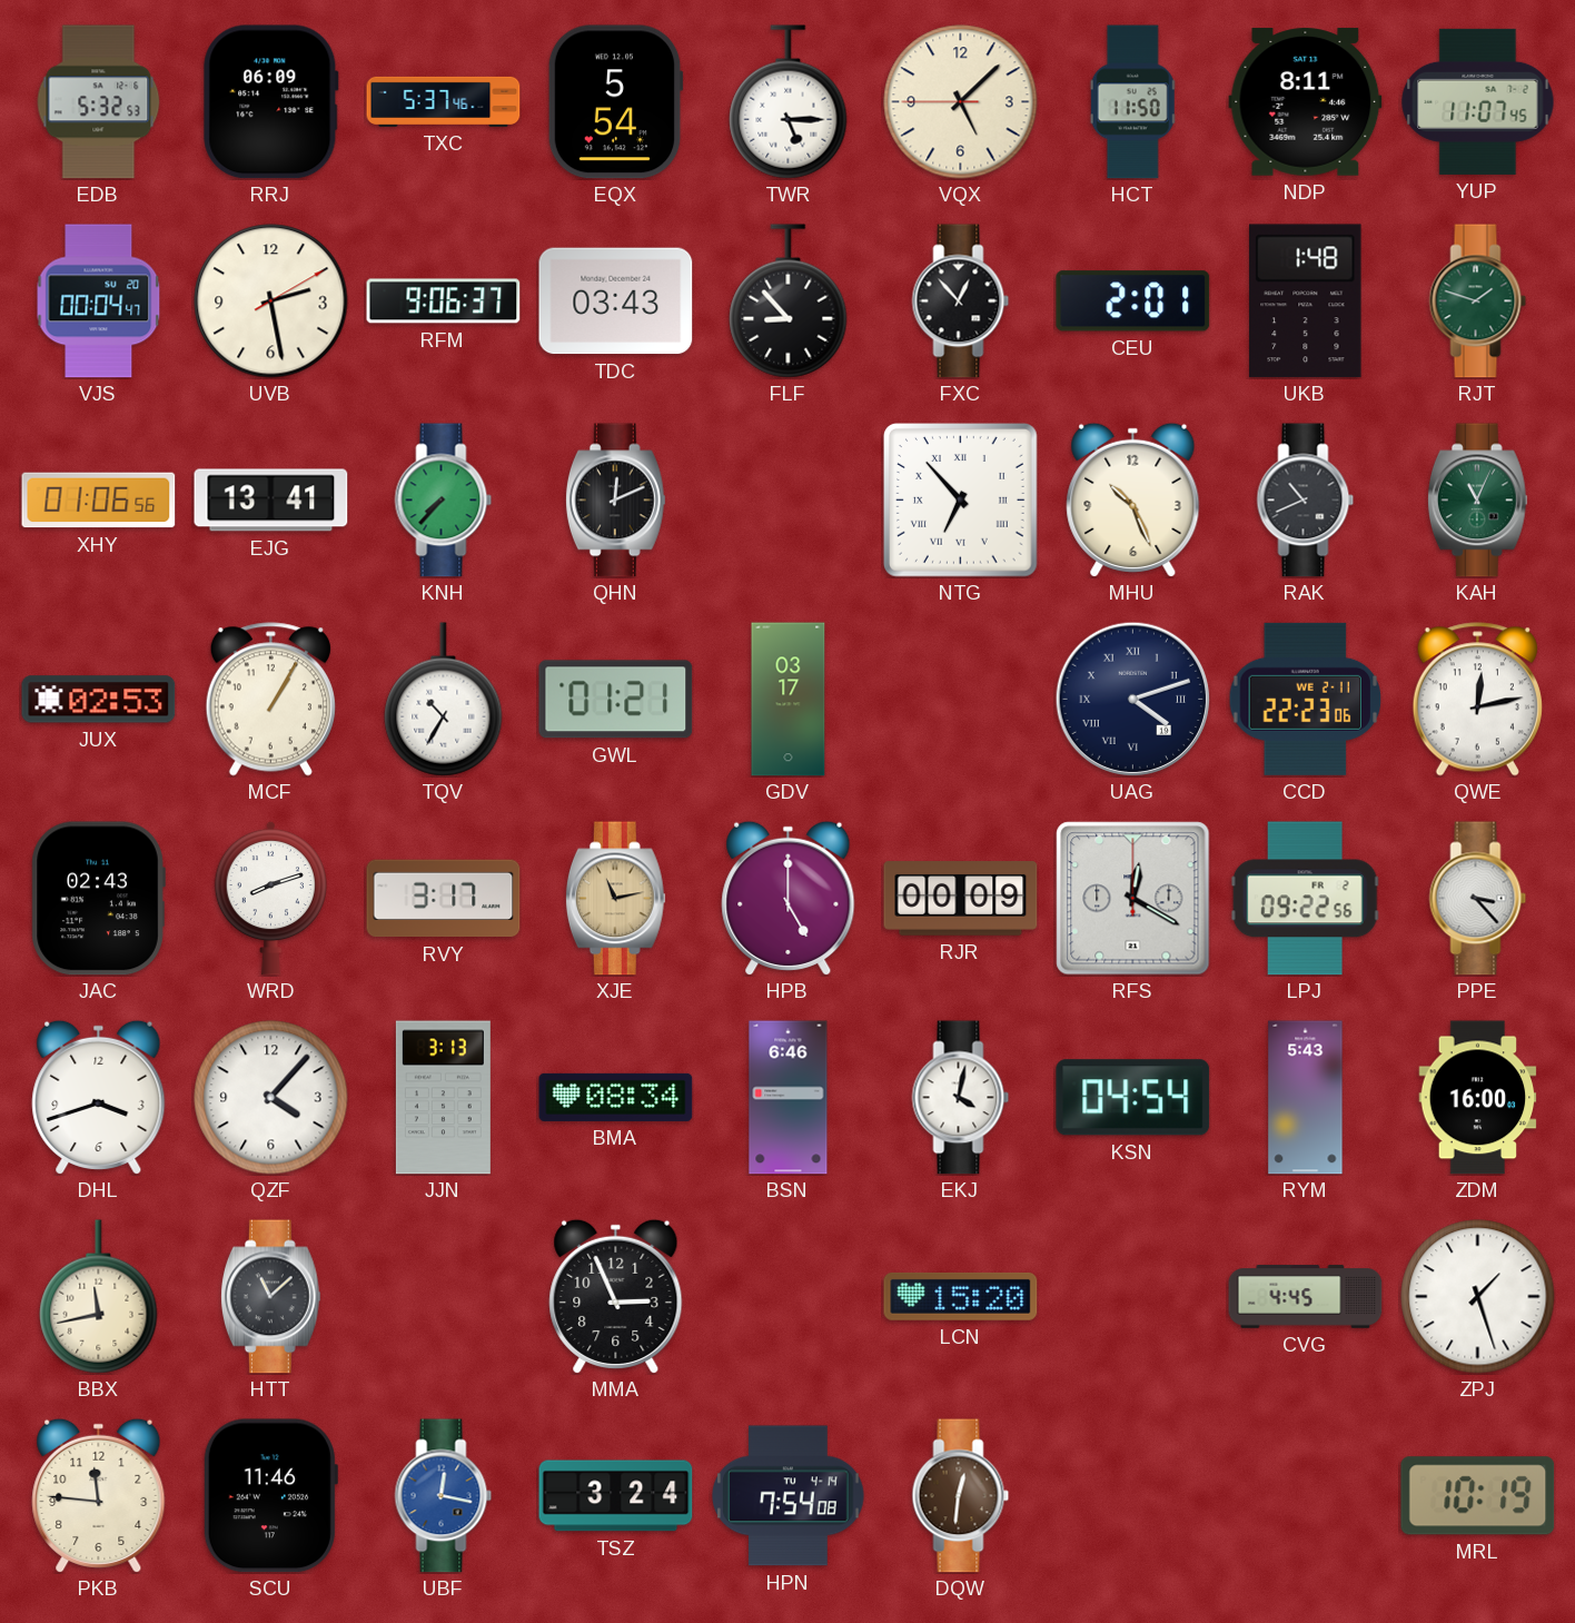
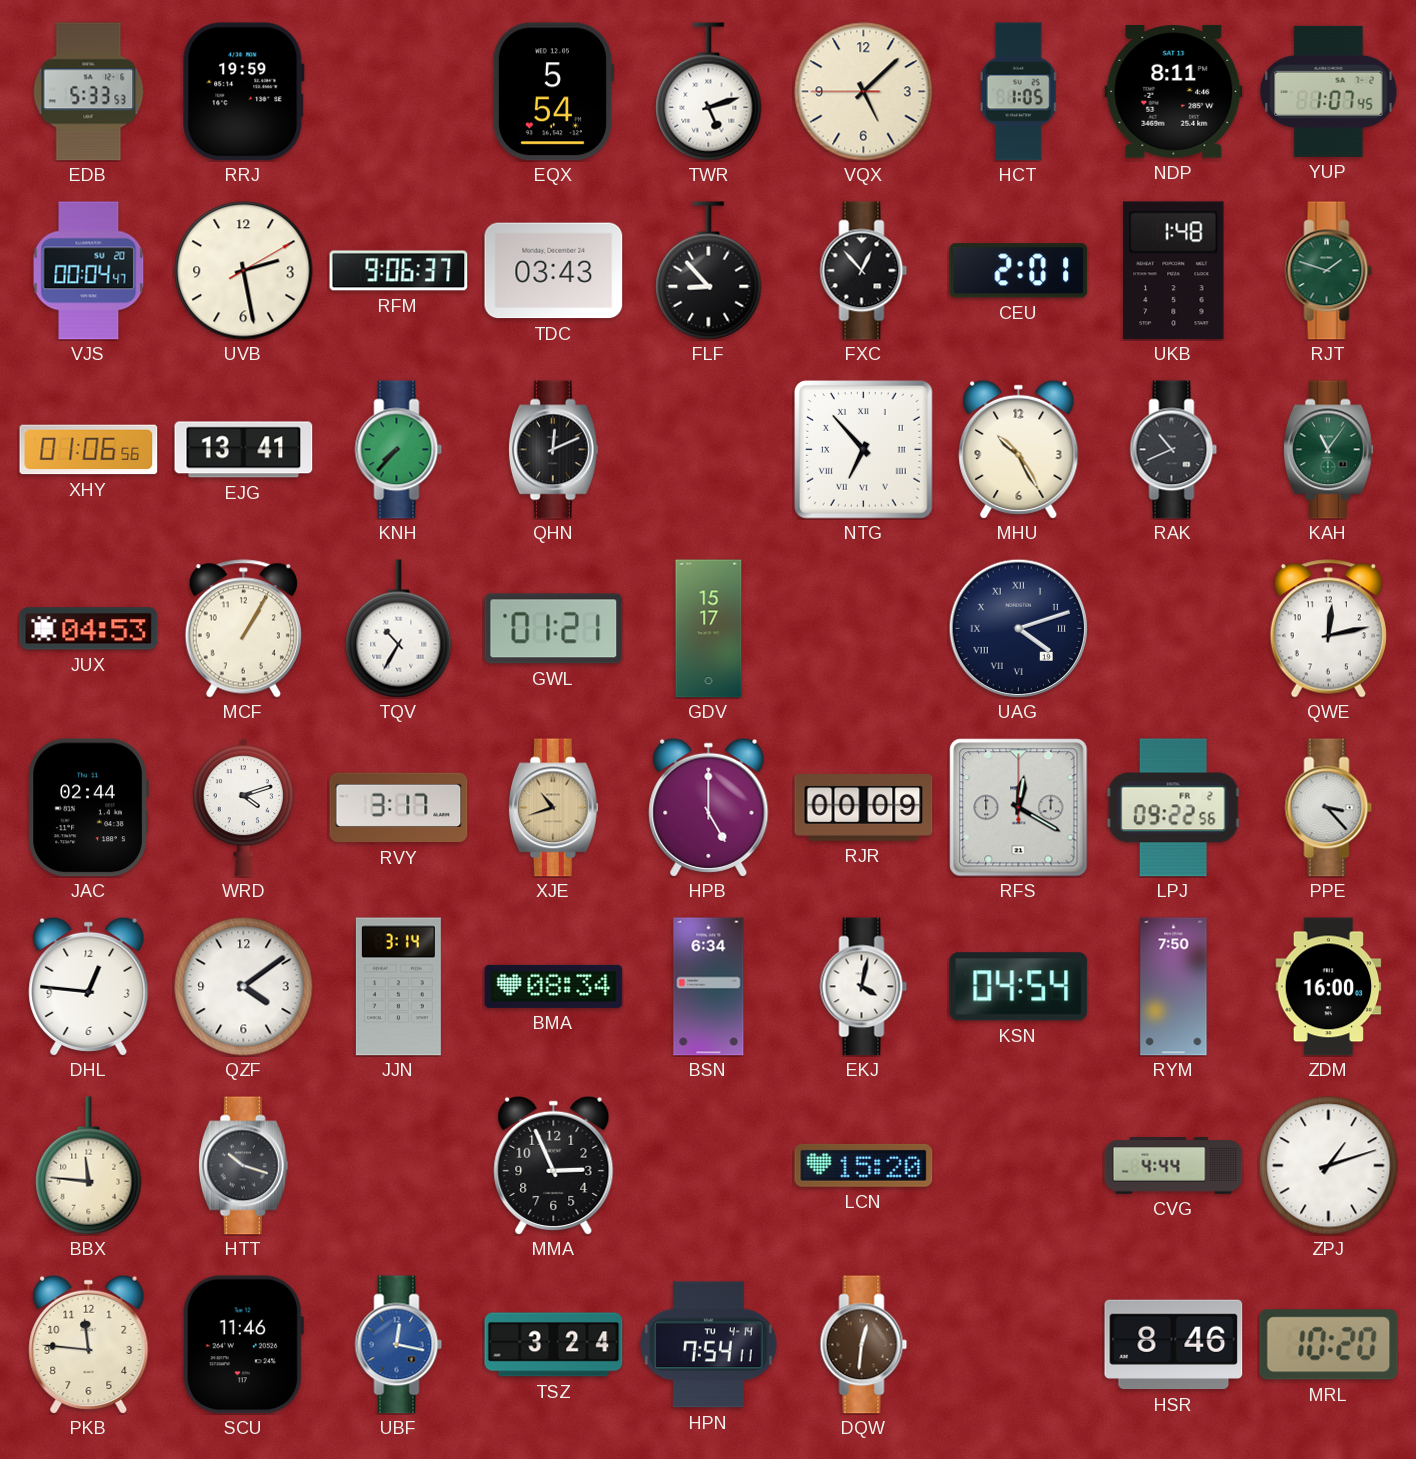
EDB: 5:32 -> 5:33 (89, 92)
RRJ: 06:09 -> 19:59 (244, 92)
TXC: 5:37 -> none (444, 101)
TWR: 5:15 -> 5:12 (709, 92)
HCT: 11:50 -> 1:05 (1019, 92)
YUP: 11:07 -> 1:07 (1329, 91)
MHU: 10:26 -> 10:25 (1019, 449)
KAH: 11:04 -> 11:06 (1328, 450)
JUX: 02:53 -> 04:53 (89, 629)
GDV: 03:17 -> 15:17 (709, 629)
CCD: 22:23 -> none (1305, 699)
JAC: 02:43 -> 02:44 (88, 808)
WRD: 8:12 -> 4:12 (243, 807)
XJE: 11:13 -> 10:42 (553, 808)
DHL: 3:42 -> 12:46 (89, 986)
QZF: 4:07 -> 4:09 (244, 987)
JJN: 3:13 -> 3:14 (398, 987)
BSN: 6:46 -> 6:34 (709, 987)
RYM: 5:43 -> 7:50 (1174, 987)
BBX: 11:43 -> 11:46 (89, 1166)
HTT: 11:08 -> 10:18 (243, 1166)
CVG: 4:45 -> 4:44 (1174, 1166)
ZPJ: 1:27 -> 1:12 (1329, 1166)
HPN: 7:54:08 -> 7:54:11 (709, 1345)
HSR: none -> 8:46 (1174, 1345)
MRL: 10:19 -> 10:20 (1329, 1345)
